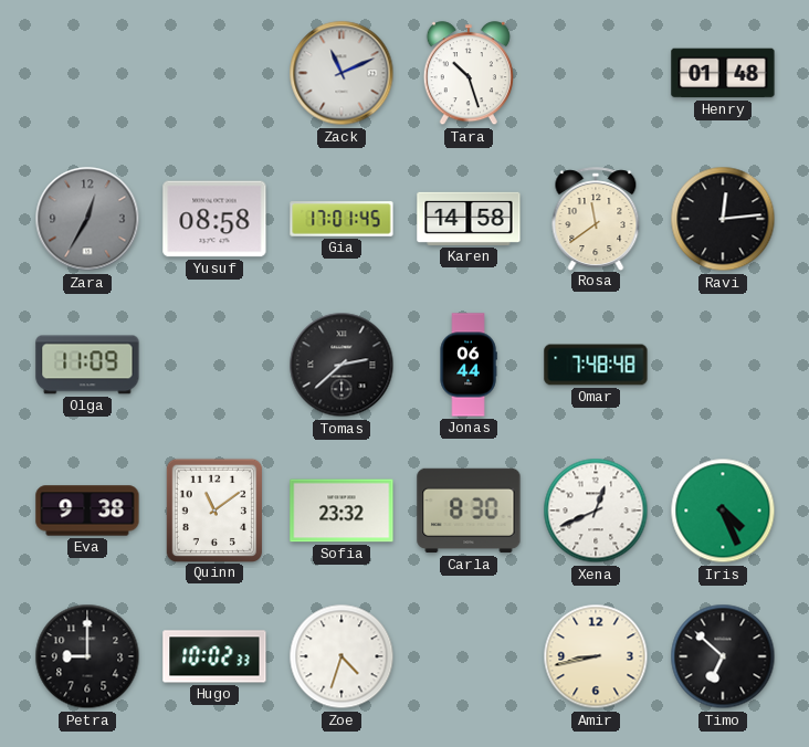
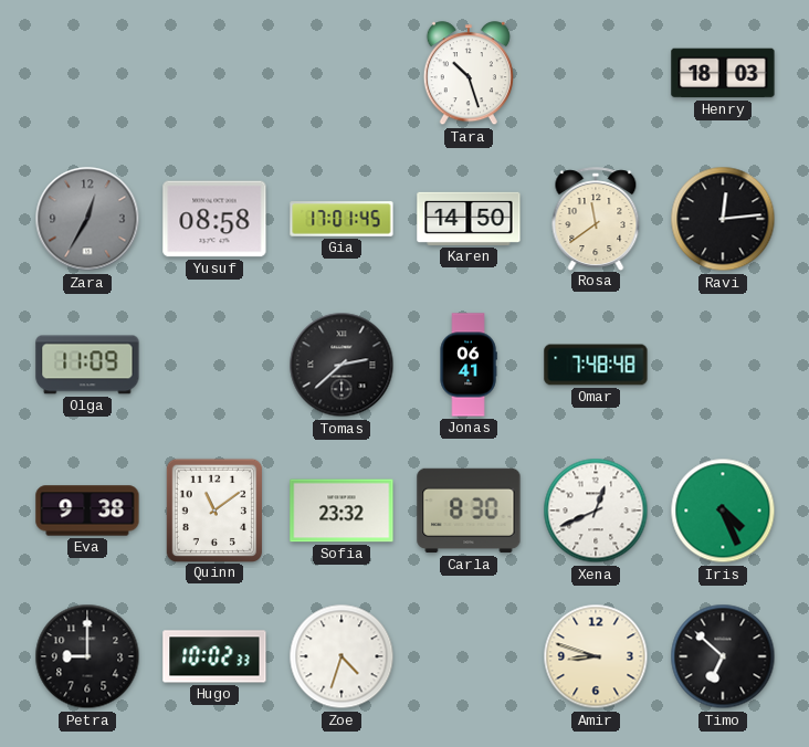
Zack: 11:11 -> none (342, 73)
Henry: 01:48 -> 18:03 (723, 73)
Karen: 14:58 -> 14:50 (469, 219)
Jonas: 06:44 -> 06:41 (469, 365)
Amir: 8:43 -> 8:48 (596, 656)
